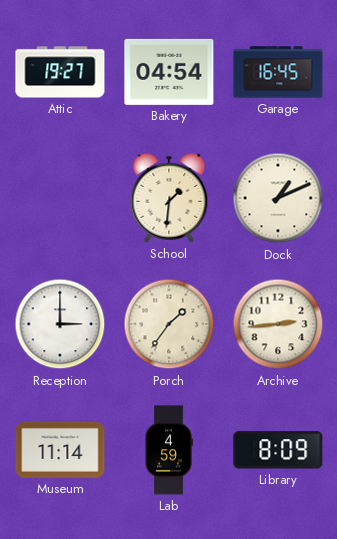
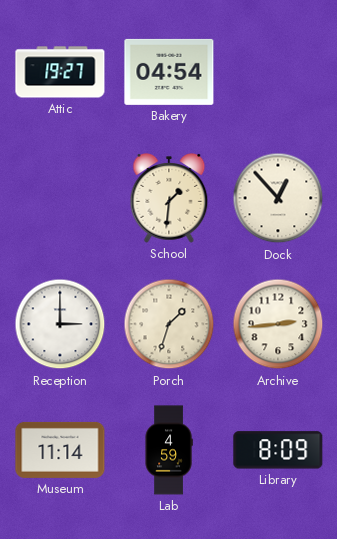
Garage: 16:45 -> none (278, 72)
Dock: 1:11 -> 12:53 (278, 198)
Porch: 1:36 -> 1:33 (169, 324)
